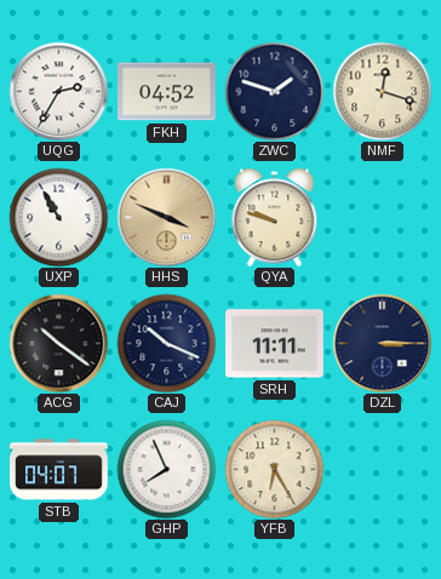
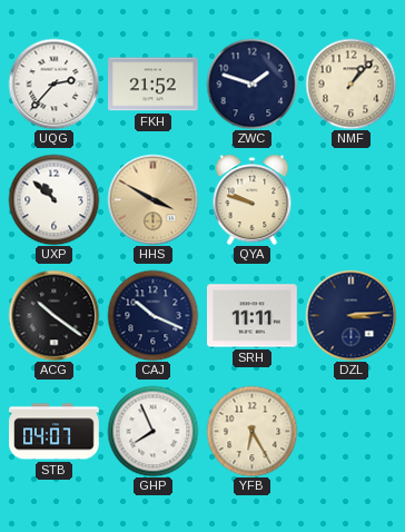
UQG: 2:35 -> 2:37 (53, 83)
FKH: 04:52 -> 21:52 (154, 85)
NMF: 12:18 -> 1:07 (350, 83)
UXP: 10:55 -> 10:52 (53, 199)
HHS: 3:49 -> 3:50 (152, 199)
DZL: 3:15 -> 3:14 (350, 315)
